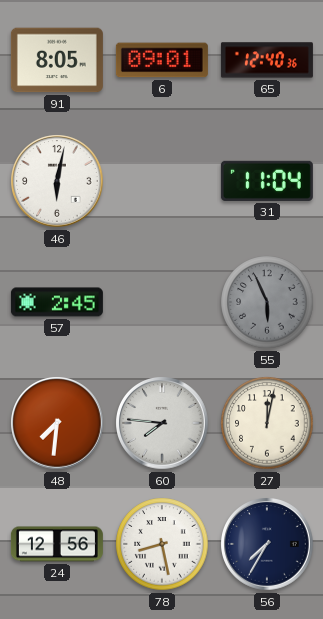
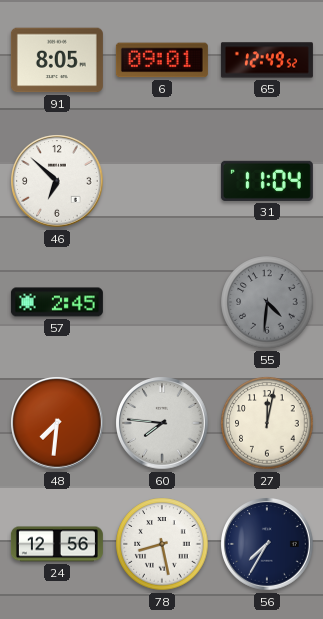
65: 12:40 -> 12:49 (267, 60)
46: 6:02 -> 6:52 (57, 181)
55: 5:56 -> 4:31 (267, 302)
